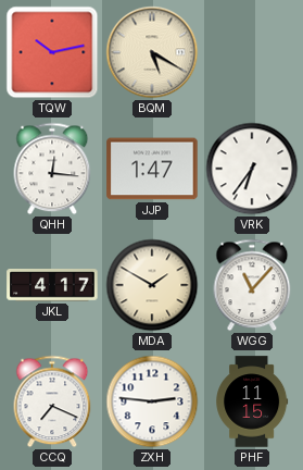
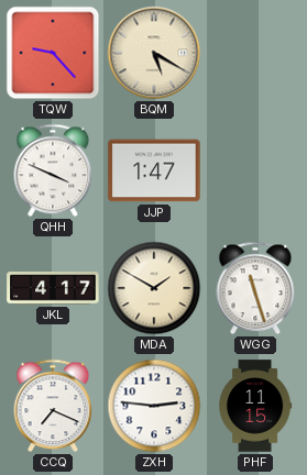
TQW: 10:13 -> 9:23 (53, 53)
QHH: 12:16 -> 3:49 (53, 170)
VRK: 6:36 -> none (252, 169)
WGG: 11:07 -> 11:27 (255, 288)
